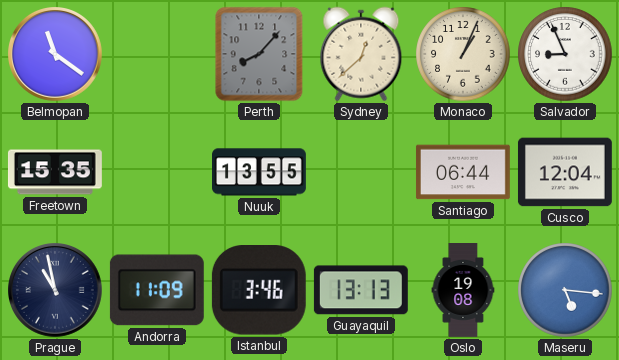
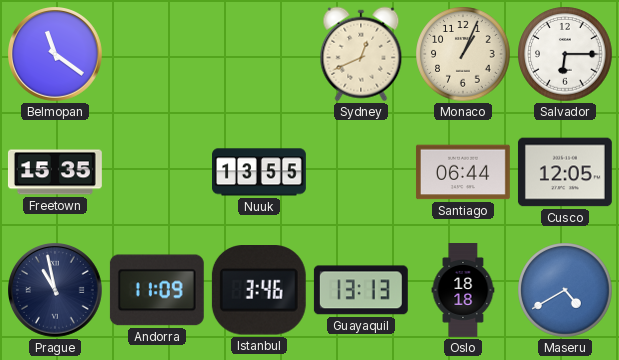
Perth: 8:07 -> none (259, 54)
Sydney: 12:38 -> 12:41 (361, 54)
Salvador: 8:56 -> 6:15 (565, 54)
Cusco: 12:04 -> 12:05 (565, 172)
Oslo: 19:08 -> 18:18 (463, 291)
Maseru: 5:16 -> 4:40 (565, 290)
